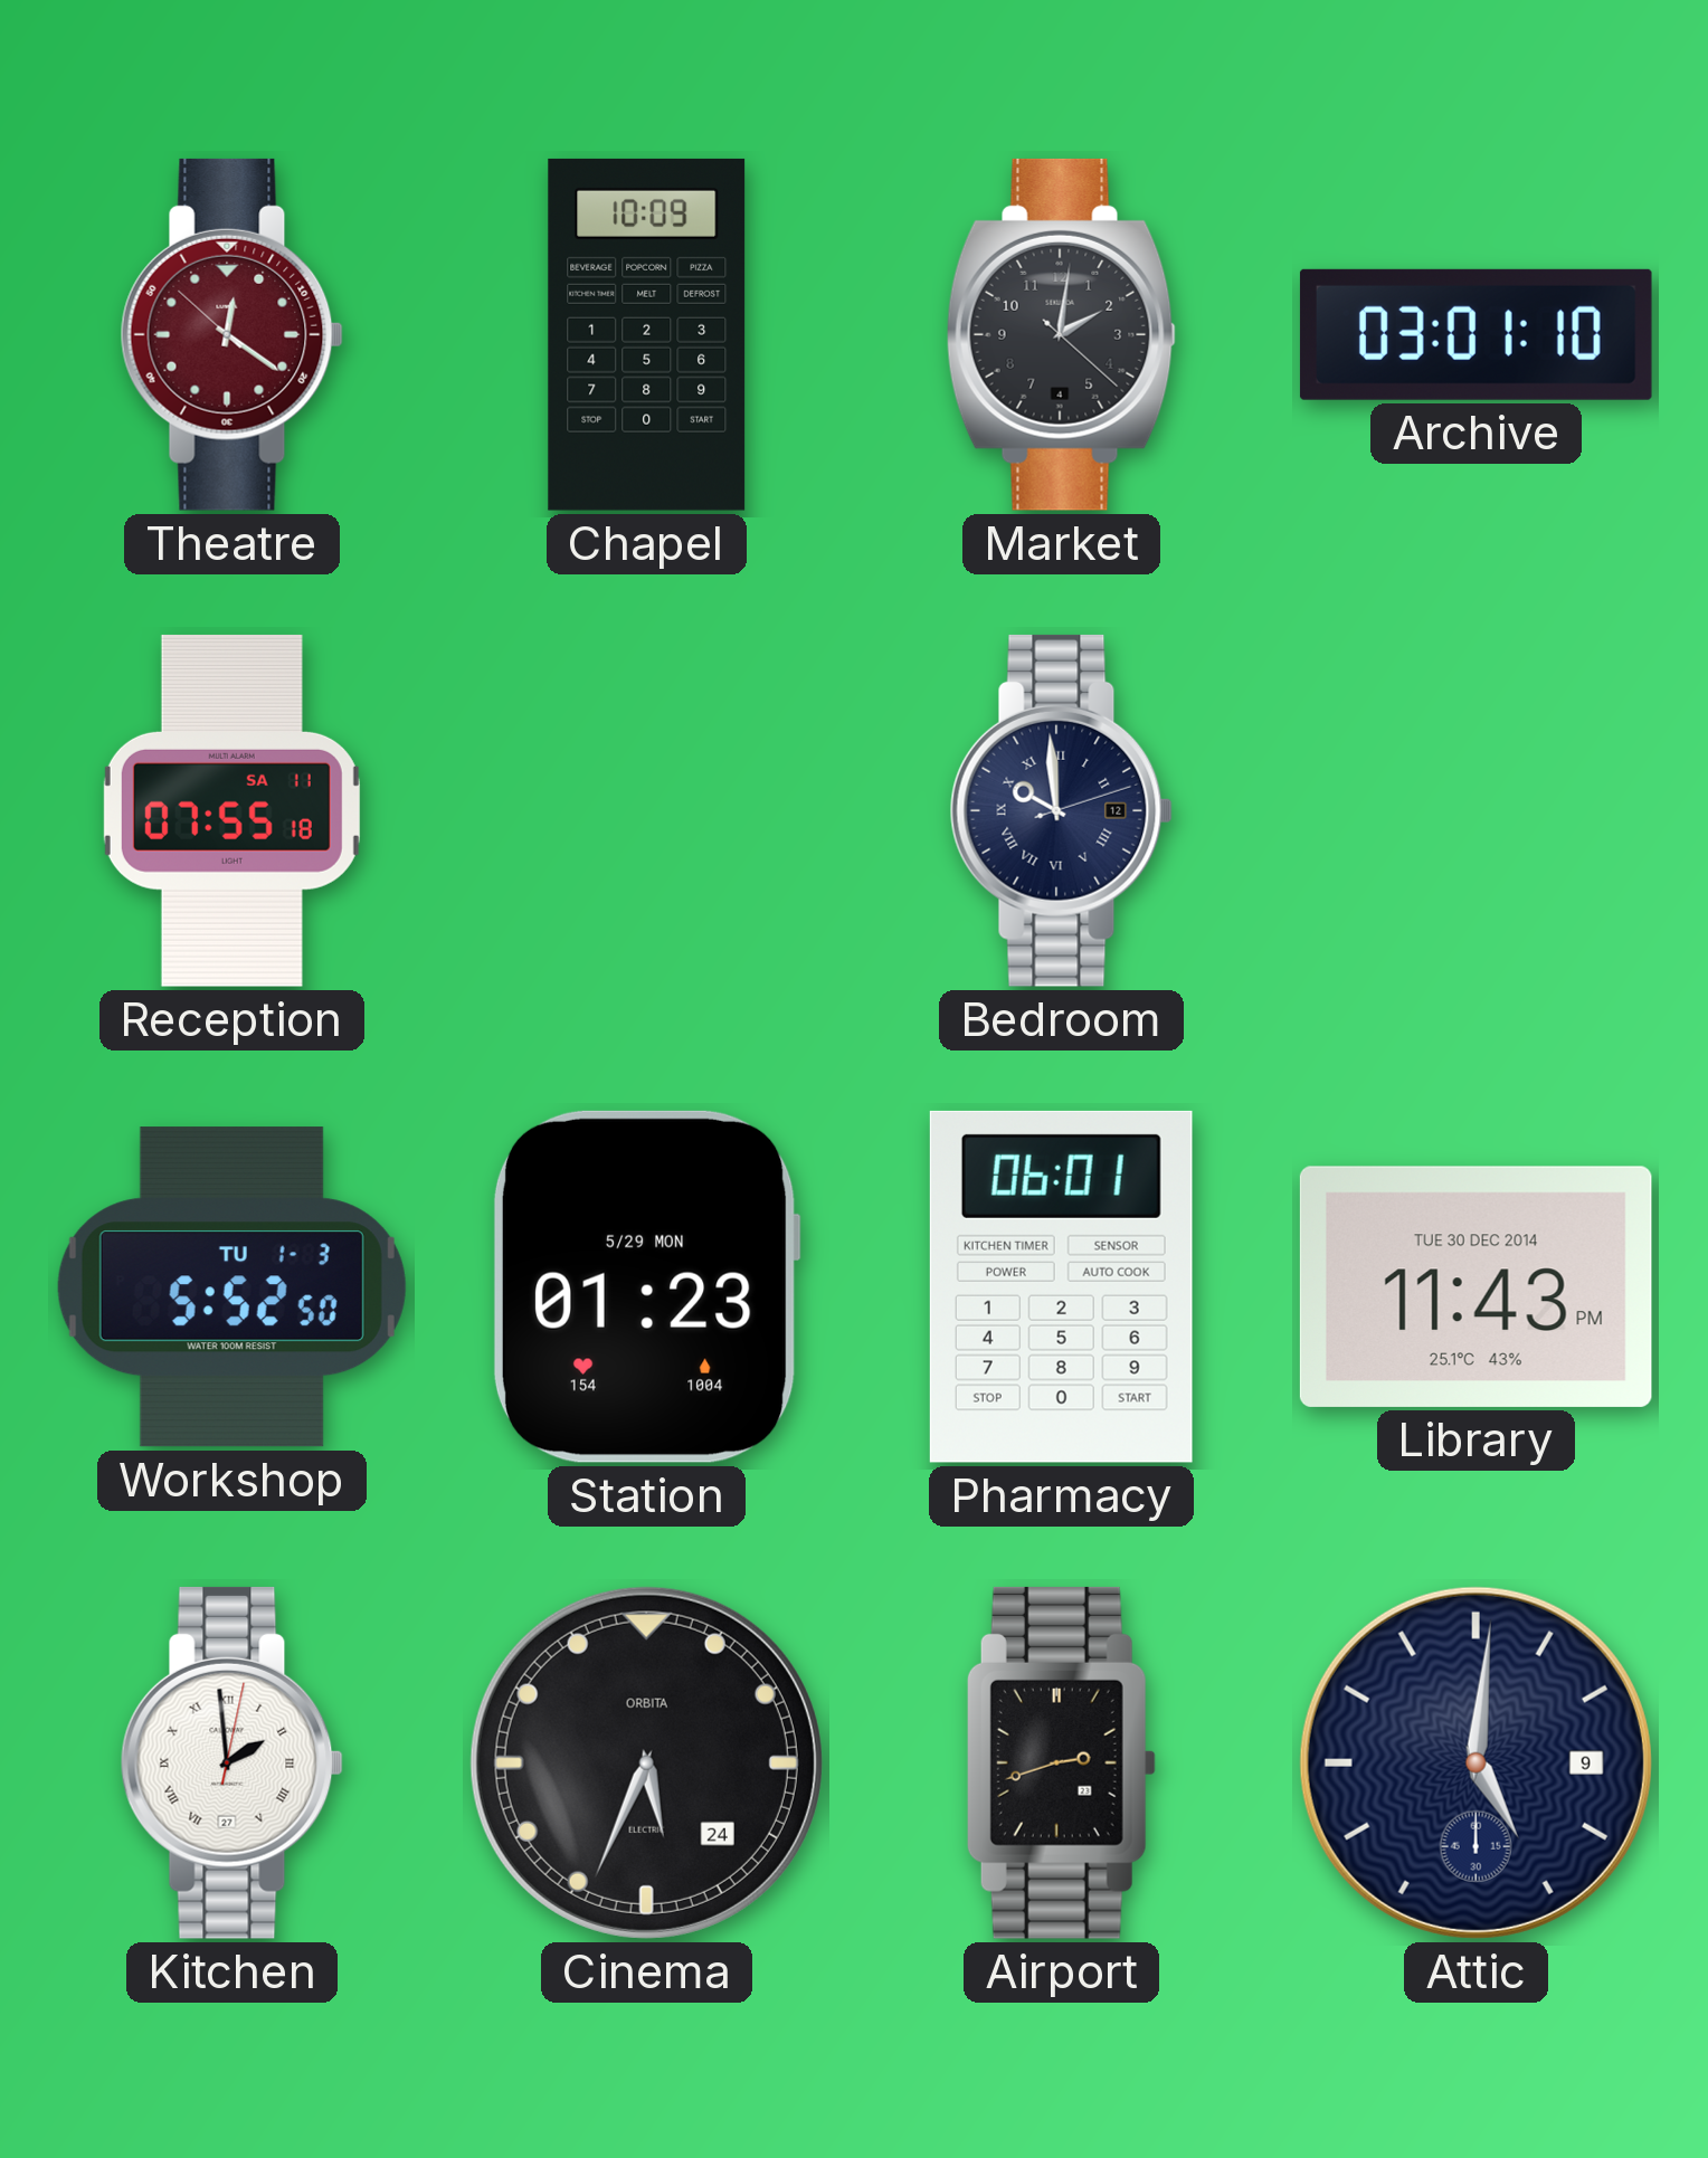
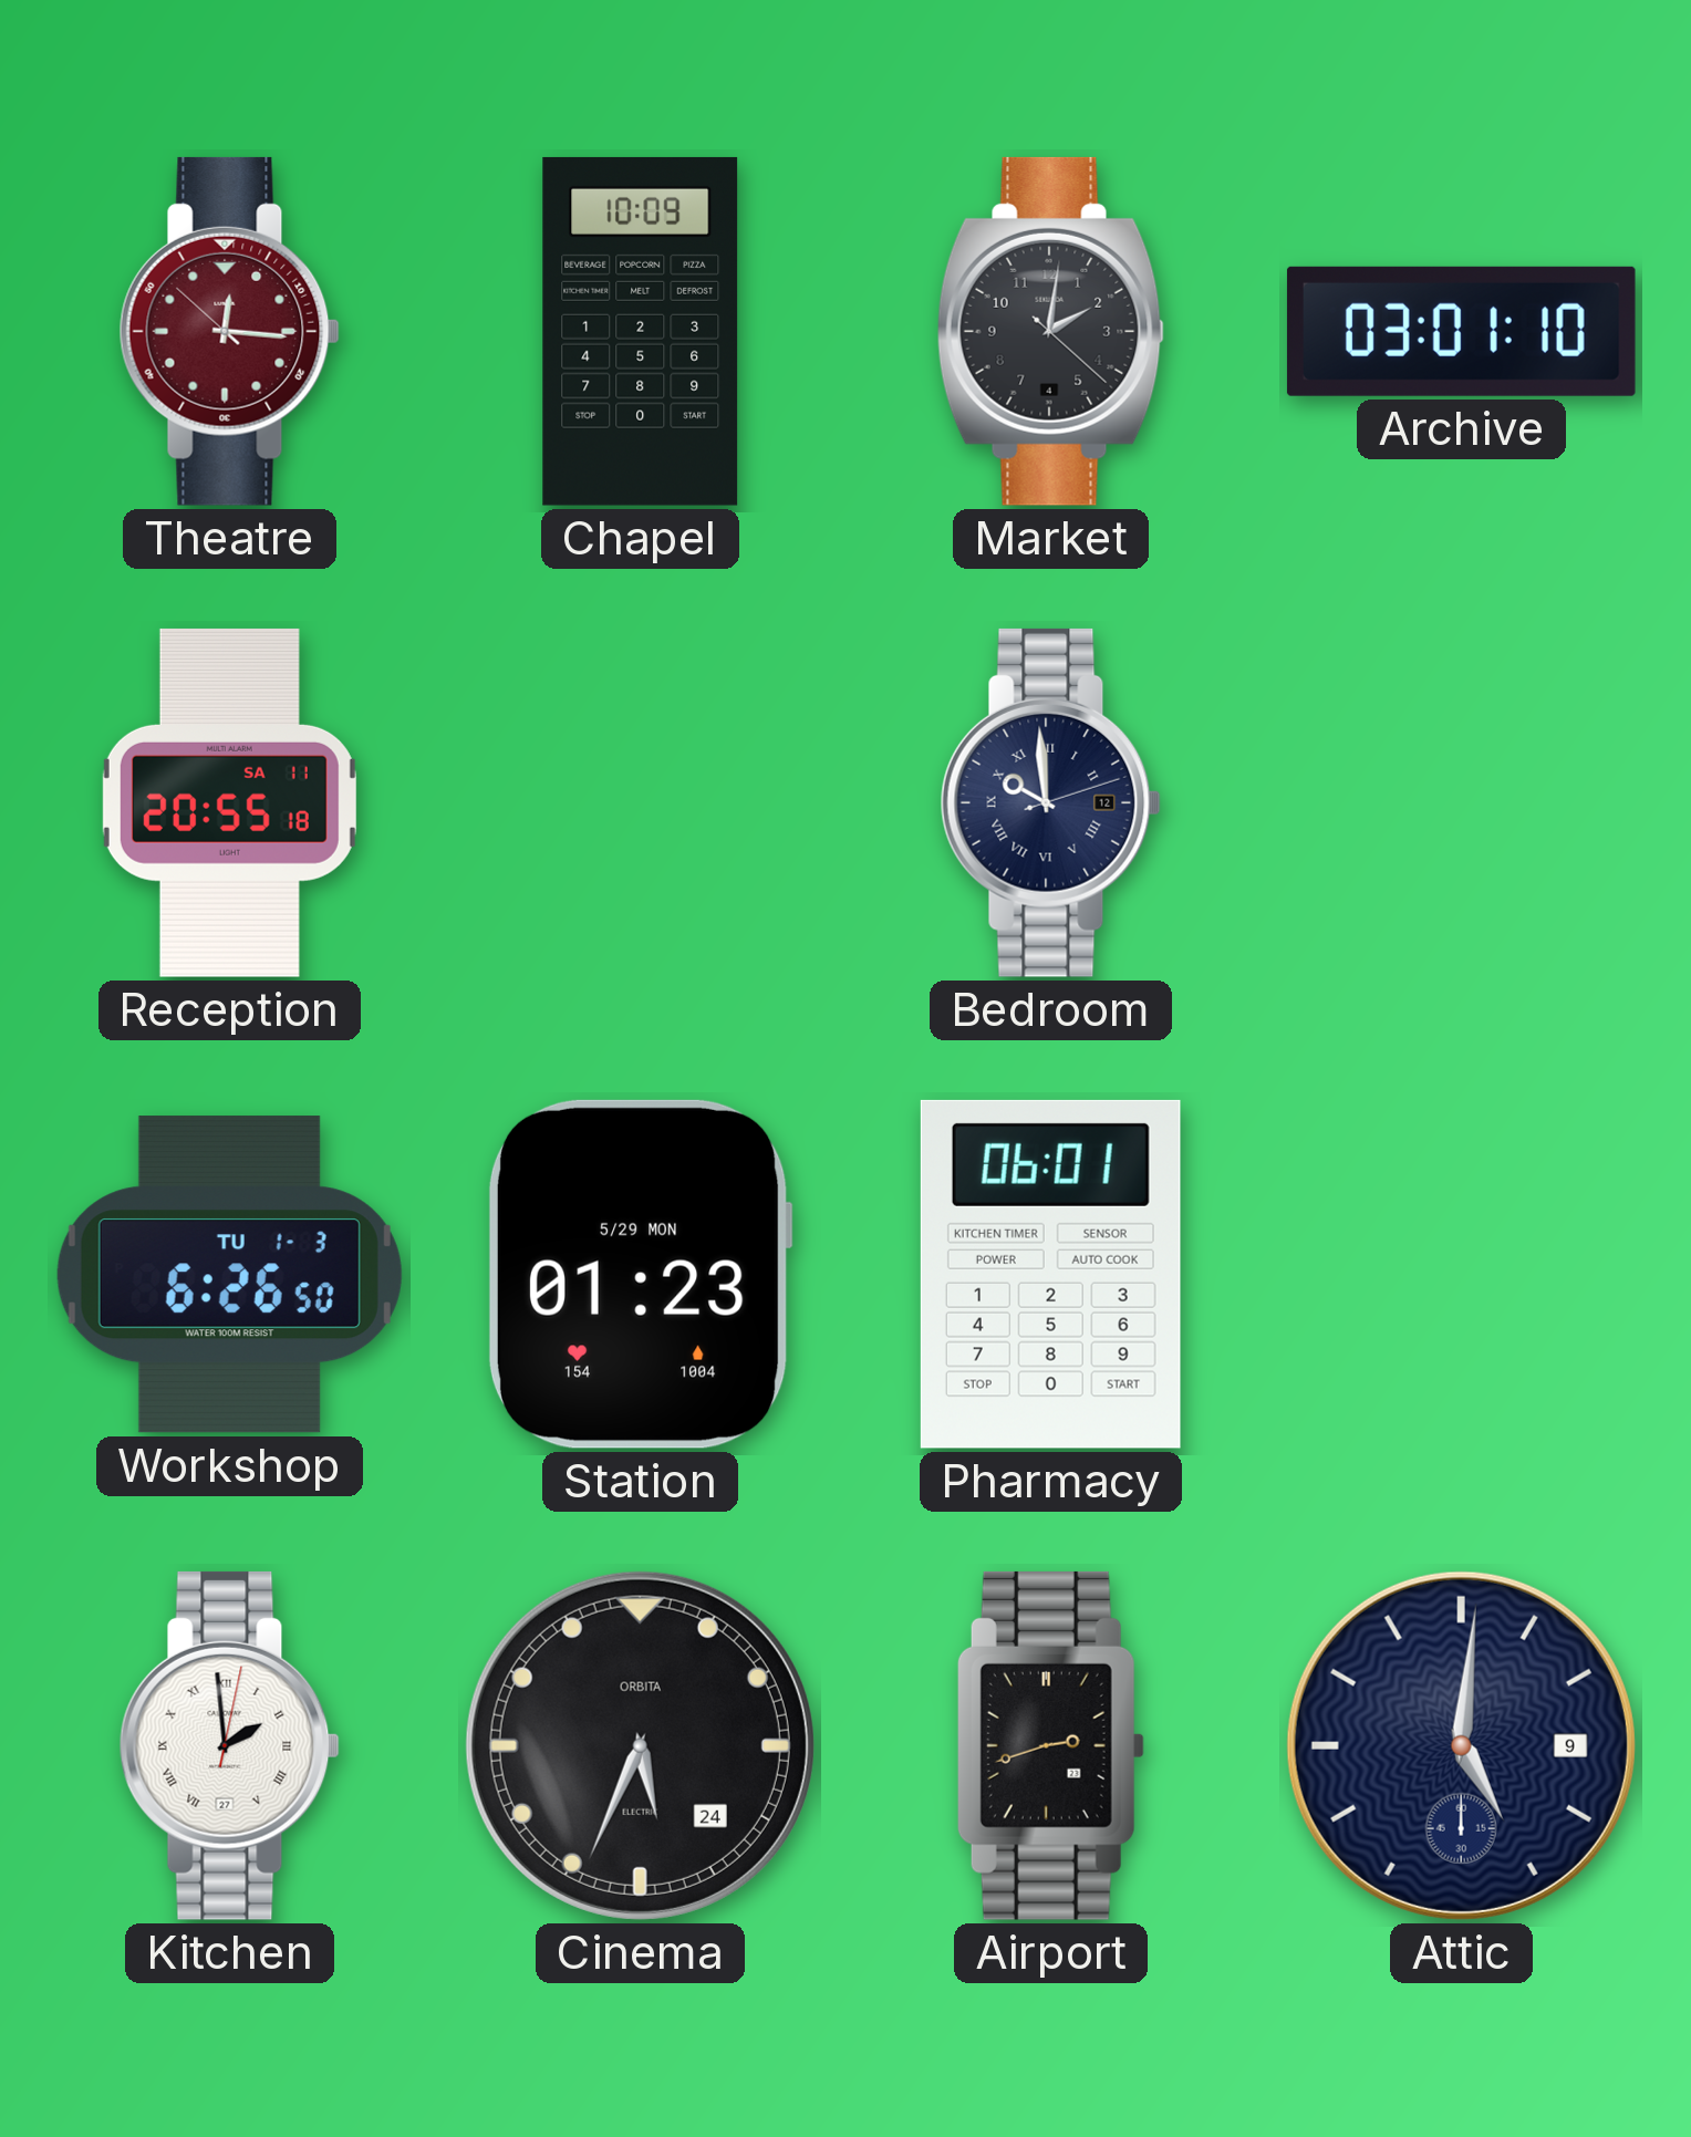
Theatre: 12:20 -> 12:15 (229, 331)
Reception: 07:55 -> 20:55 (229, 802)
Workshop: 5:52 -> 6:26 (229, 1275)
Library: 11:43 -> none (1475, 1286)
